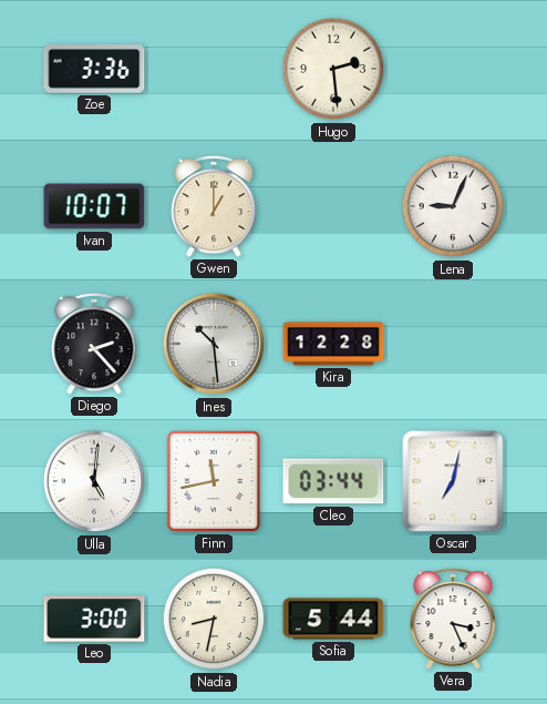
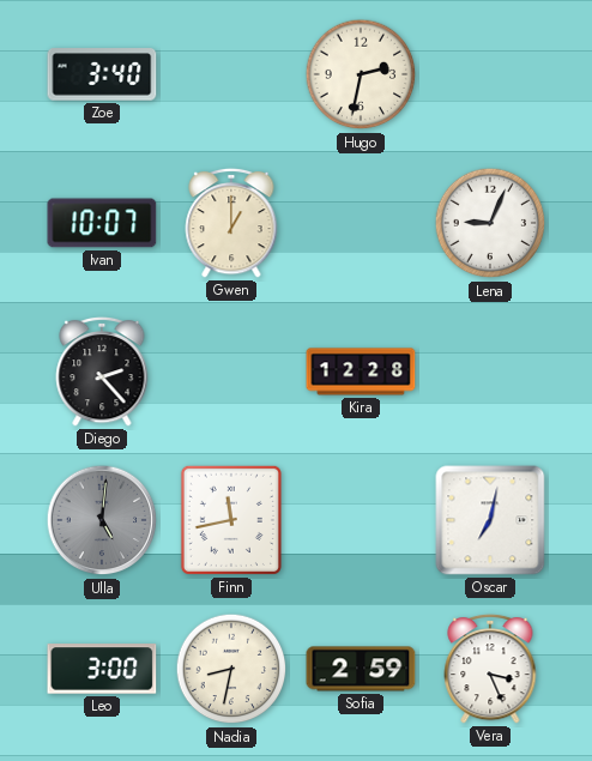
Zoe: 3:36 -> 3:40 (102, 74)
Hugo: 2:29 -> 2:32 (361, 74)
Ines: 10:29 -> none (214, 344)
Ulla dial: white -> grey (102, 520)
Cleo: 03:44 -> none (333, 481)
Sofia: 5:44 -> 2:59 (361, 669)
